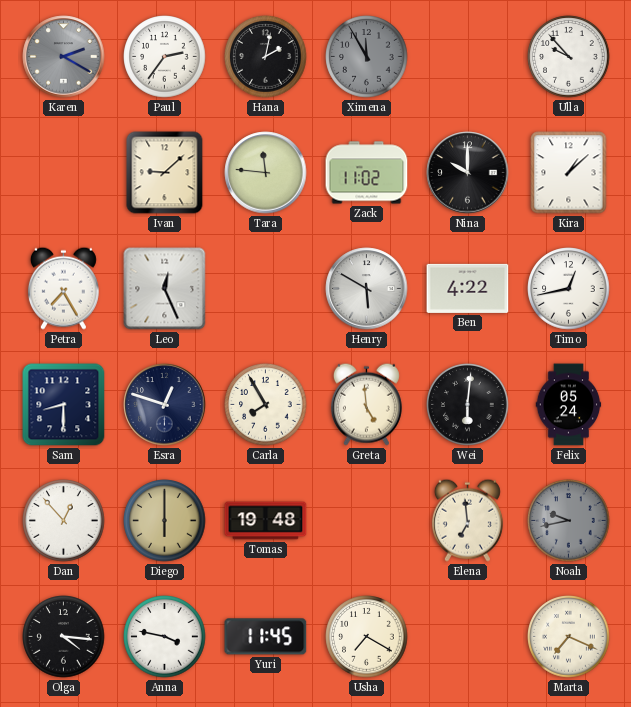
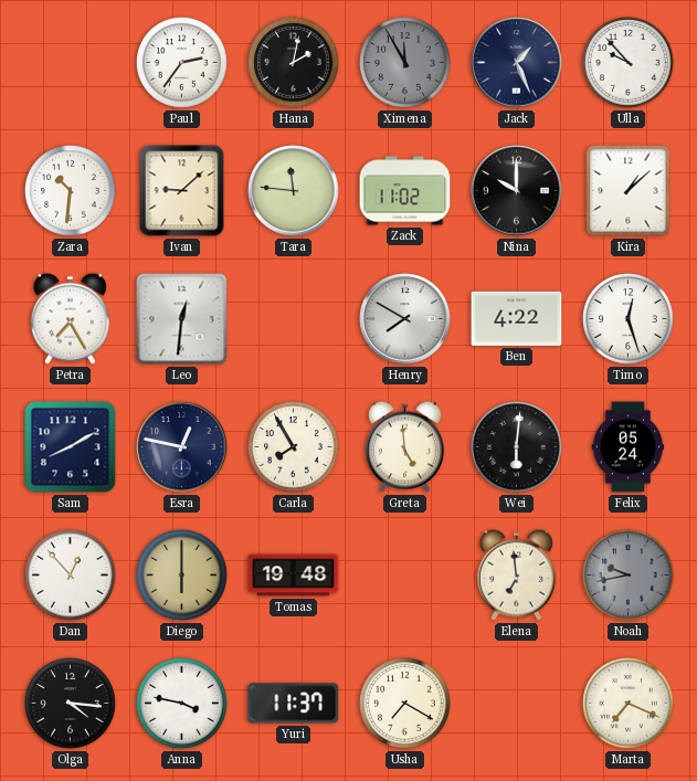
Karen: 2:20 -> none (64, 57)
Jack: none -> 1:26 (517, 63)
Zara: none -> 10:31 (71, 191)
Leo: 12:26 -> 12:31 (182, 319)
Henry: 5:50 -> 7:50 (405, 319)
Timo: 12:43 -> 12:27 (629, 319)
Sam: 8:30 -> 8:10 (71, 447)
Esra: 12:48 -> 12:47 (182, 447)
Yuri: 11:45 -> 11:37 (294, 704)
